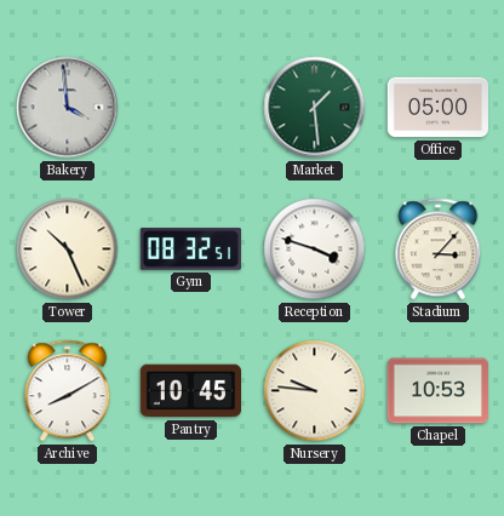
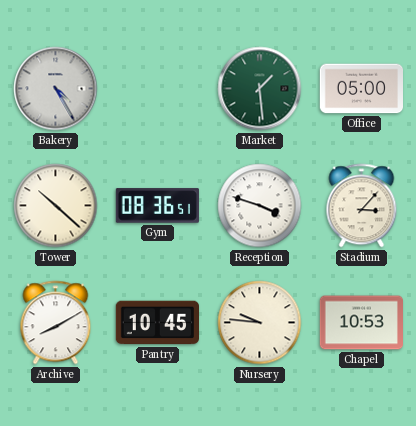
Bakery: 3:59 -> 4:25 (56, 89)
Tower: 10:26 -> 10:22 (56, 206)
Gym: 08:32 -> 08:36 (157, 206)
